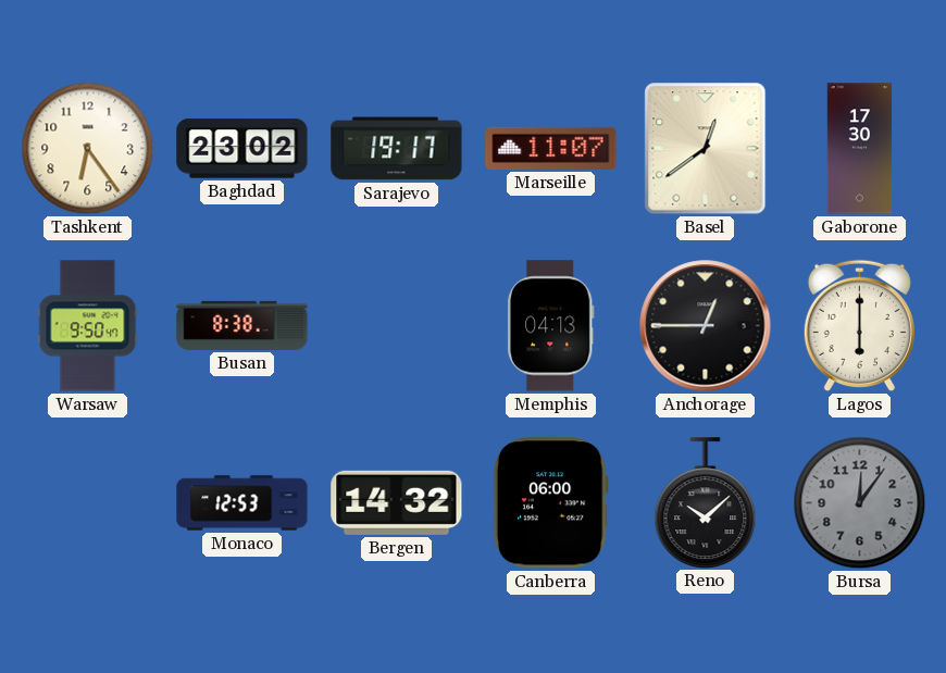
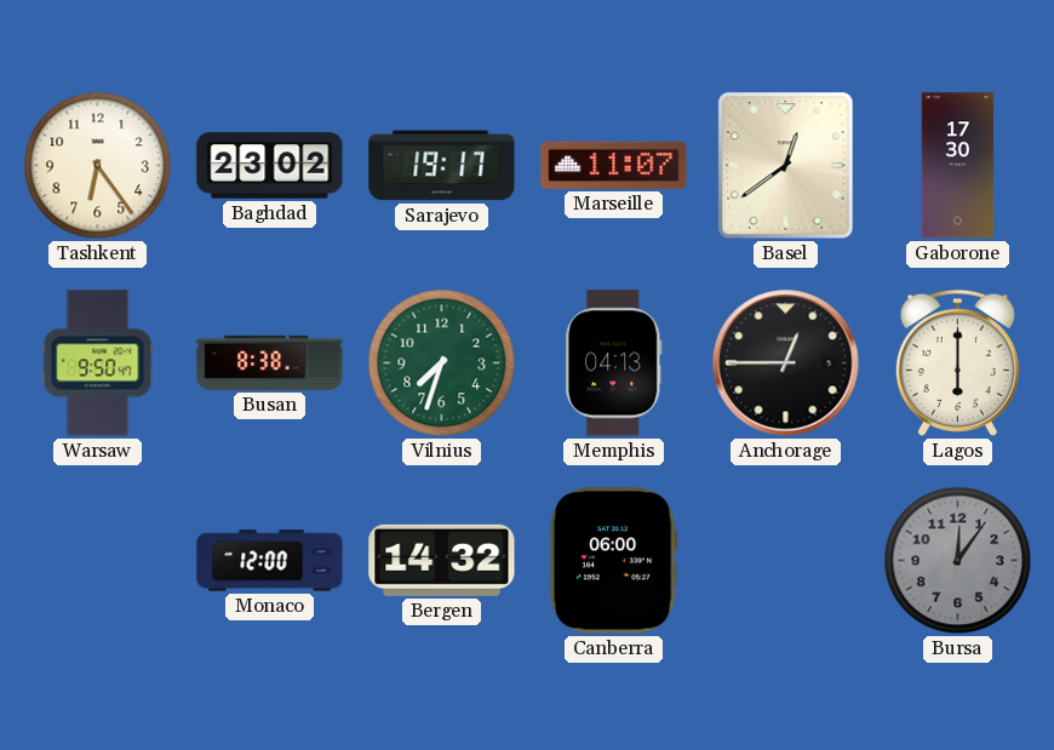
Vilnius: none -> 7:33 (442, 363)
Monaco: 12:53 -> 12:00 (270, 561)
Reno: 10:08 -> none (706, 502)
